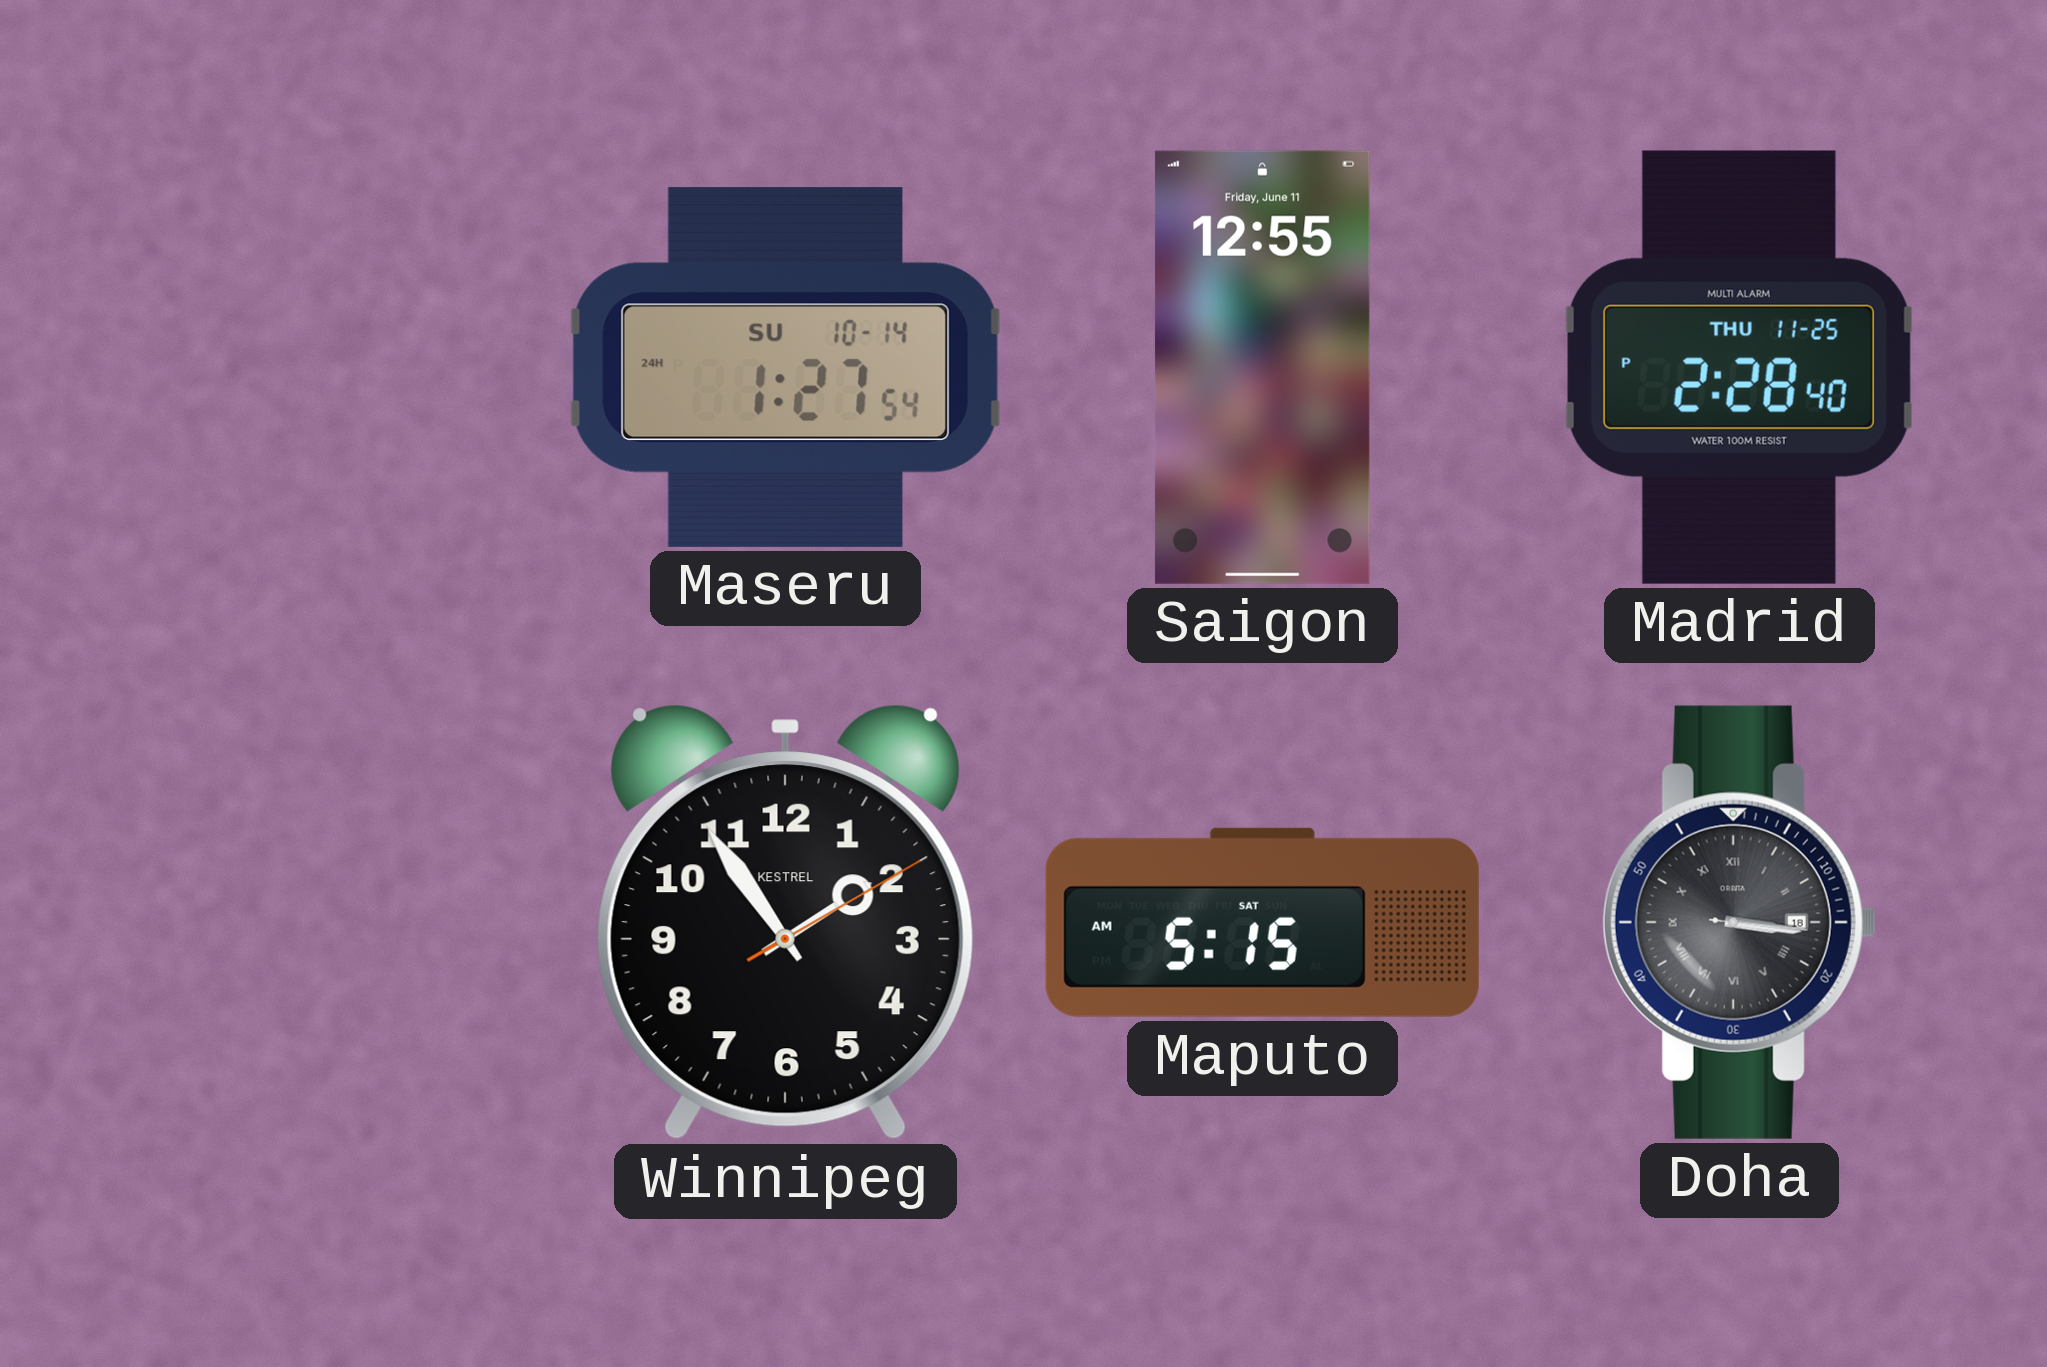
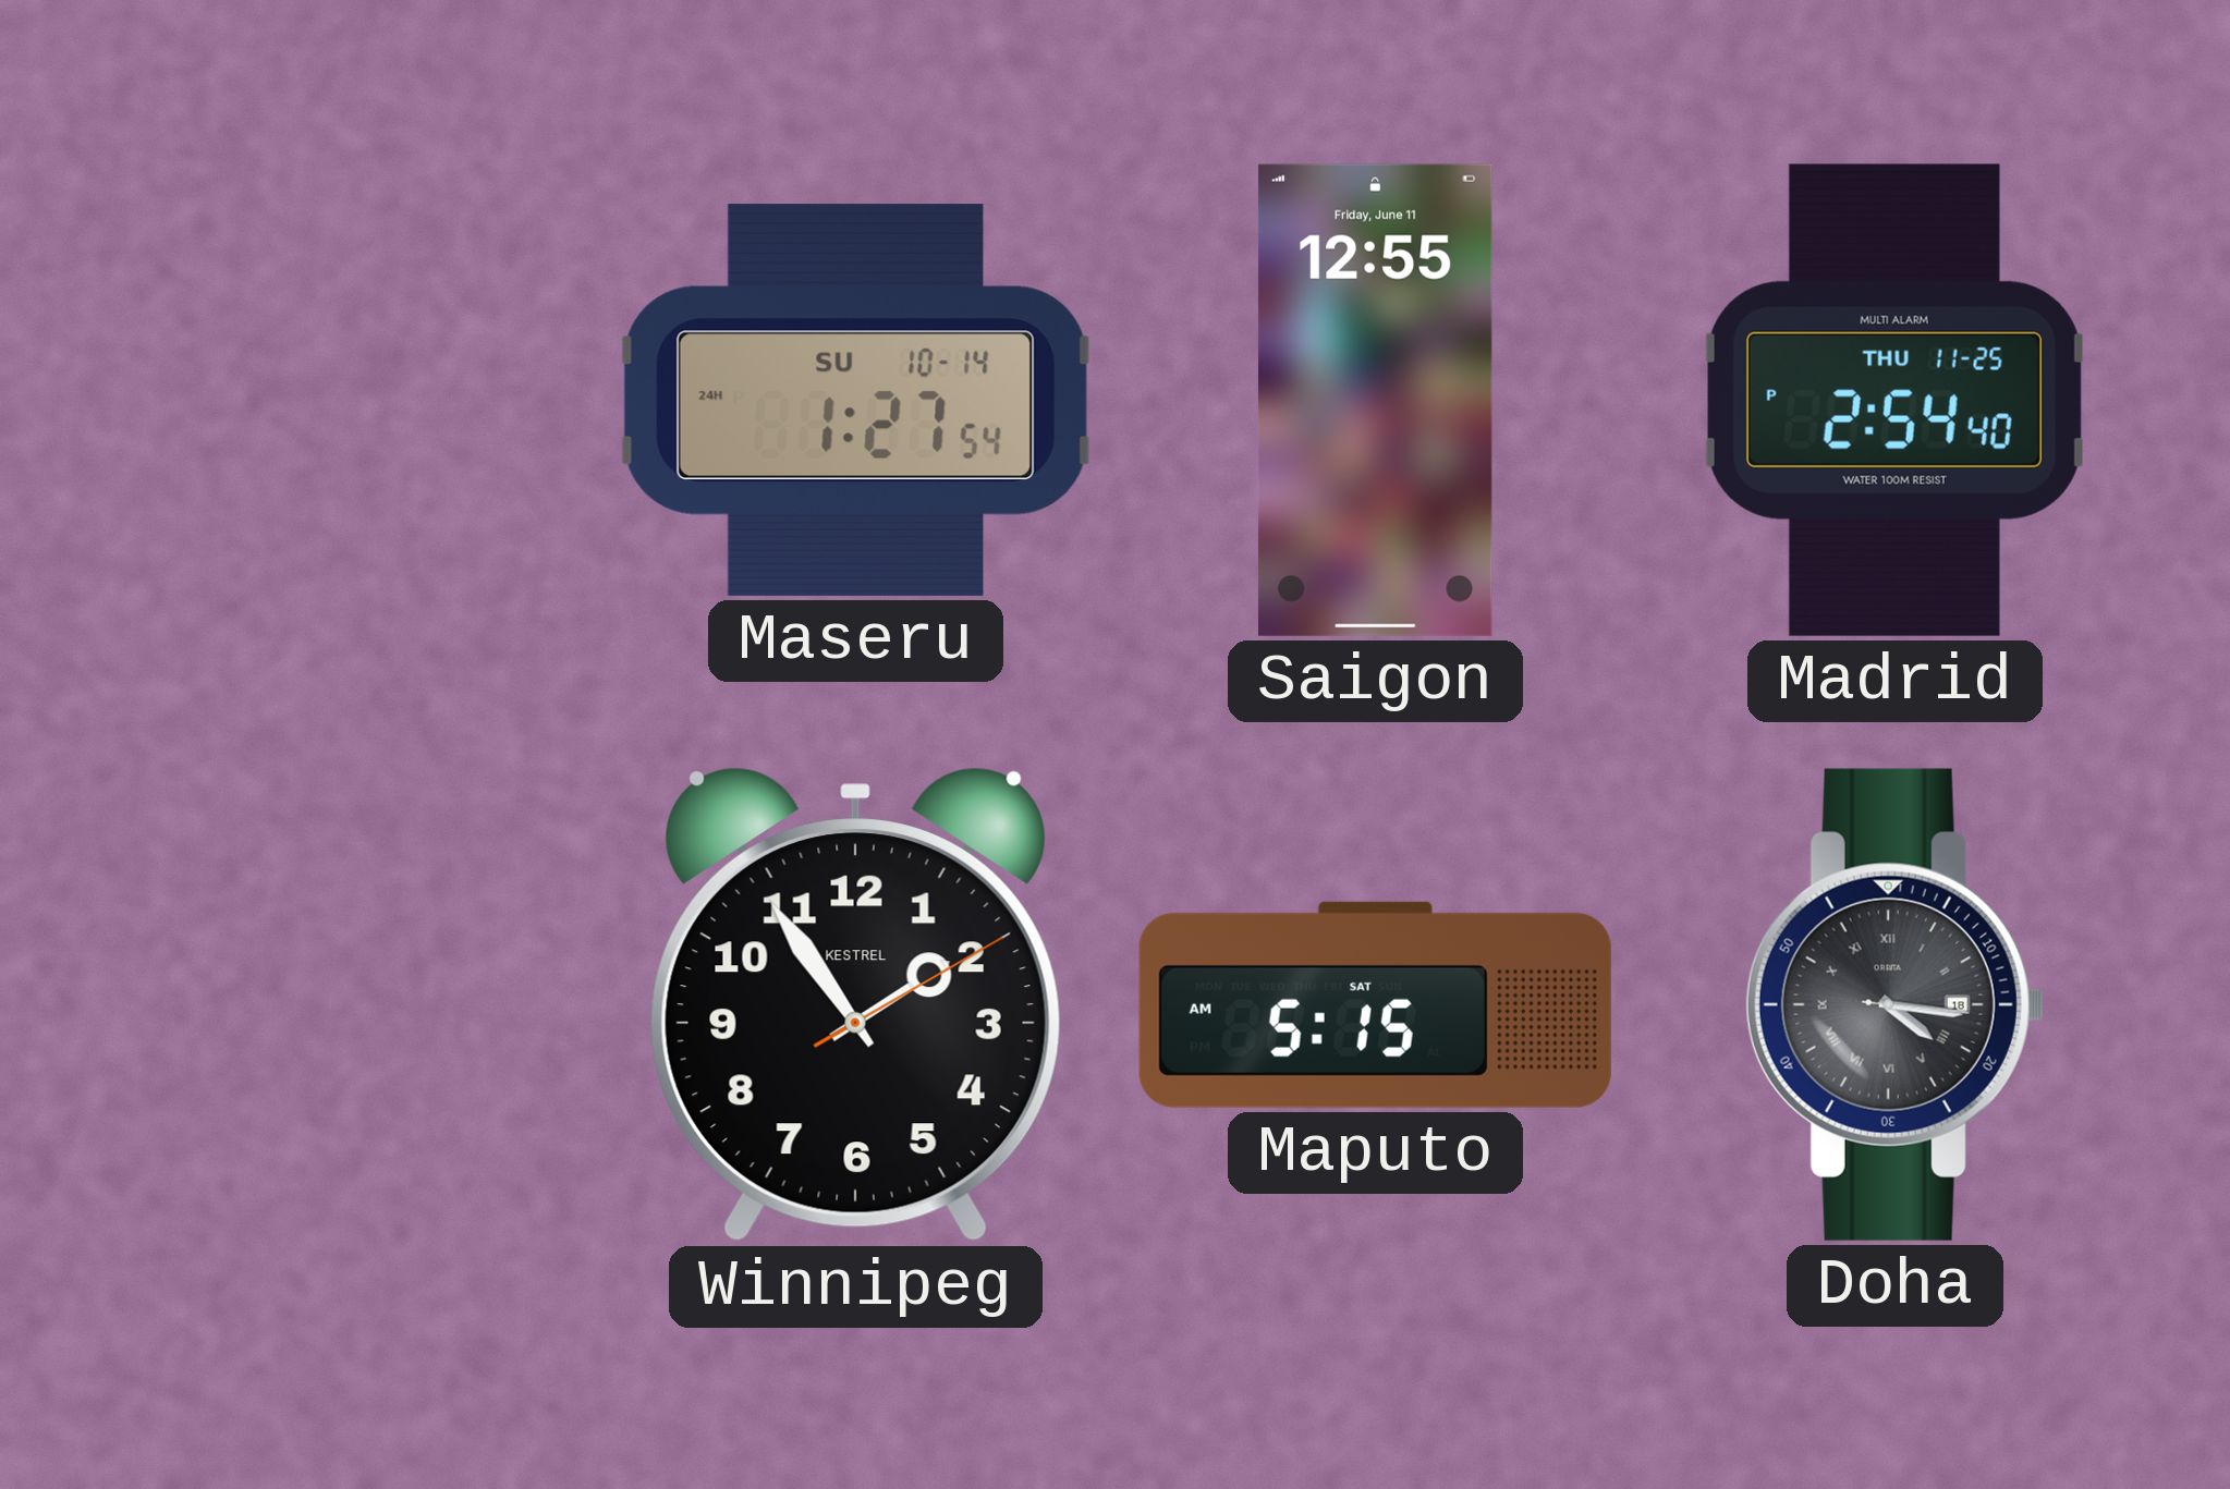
Madrid: 2:28 -> 2:54 (1894, 400)
Doha: 3:16 -> 4:16 (1894, 1004)
